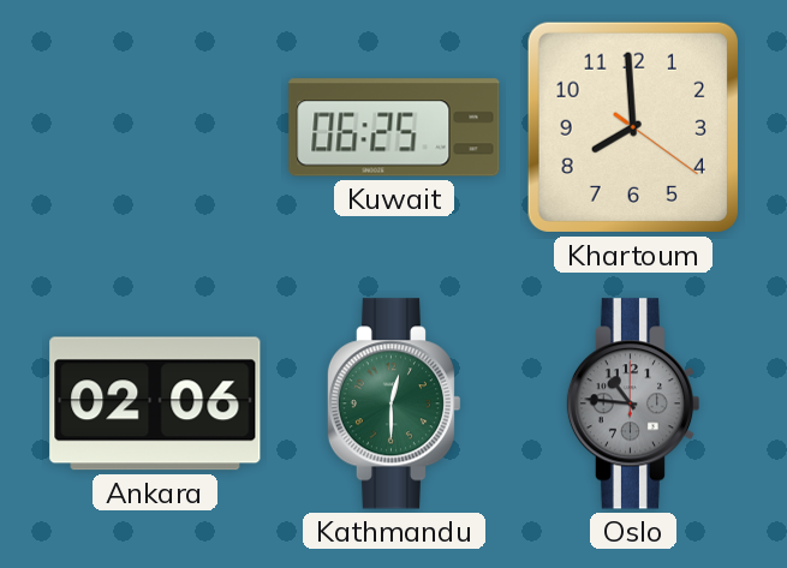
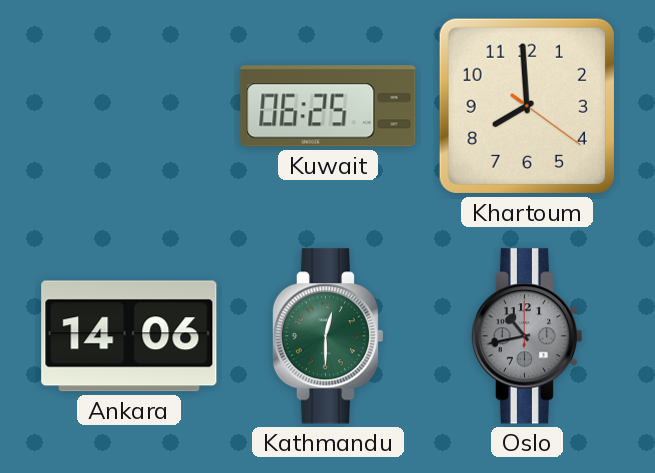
Ankara: 02:06 -> 14:06 (129, 336)
Oslo: 10:46 -> 10:43 (527, 336)
